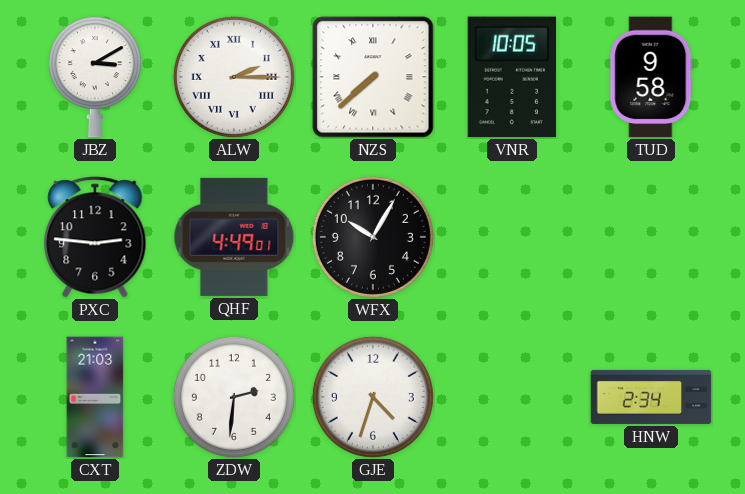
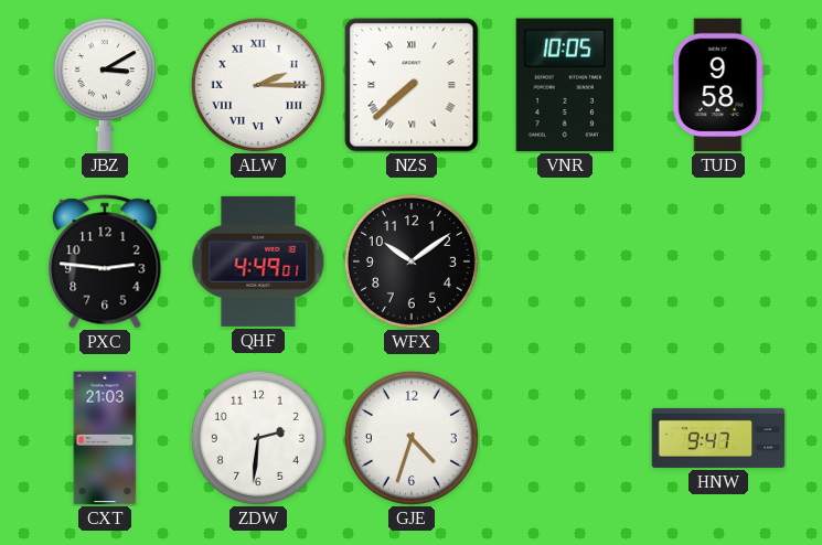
WFX: 10:05 -> 10:09 (412, 261)
HNW: 2:34 -> 9:47 (718, 438)
